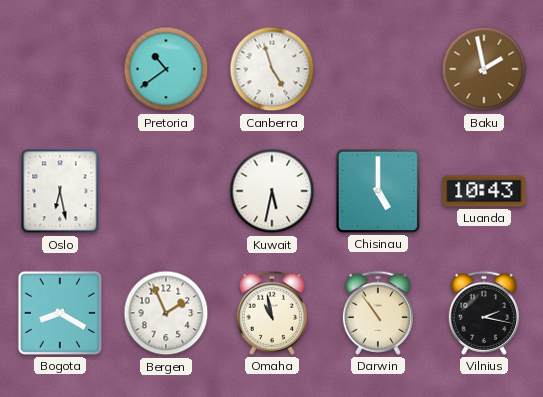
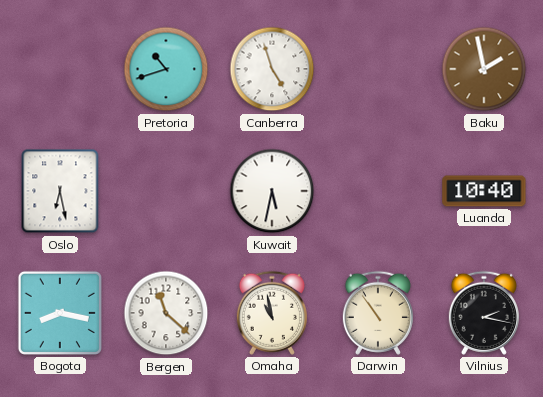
Pretoria: 10:39 -> 10:42 (166, 69)
Chisinau: 5:00 -> none (378, 191)
Luanda: 10:43 -> 10:40 (484, 191)
Bogota: 8:20 -> 8:17 (60, 313)
Bergen: 1:56 -> 11:22 (166, 313)
